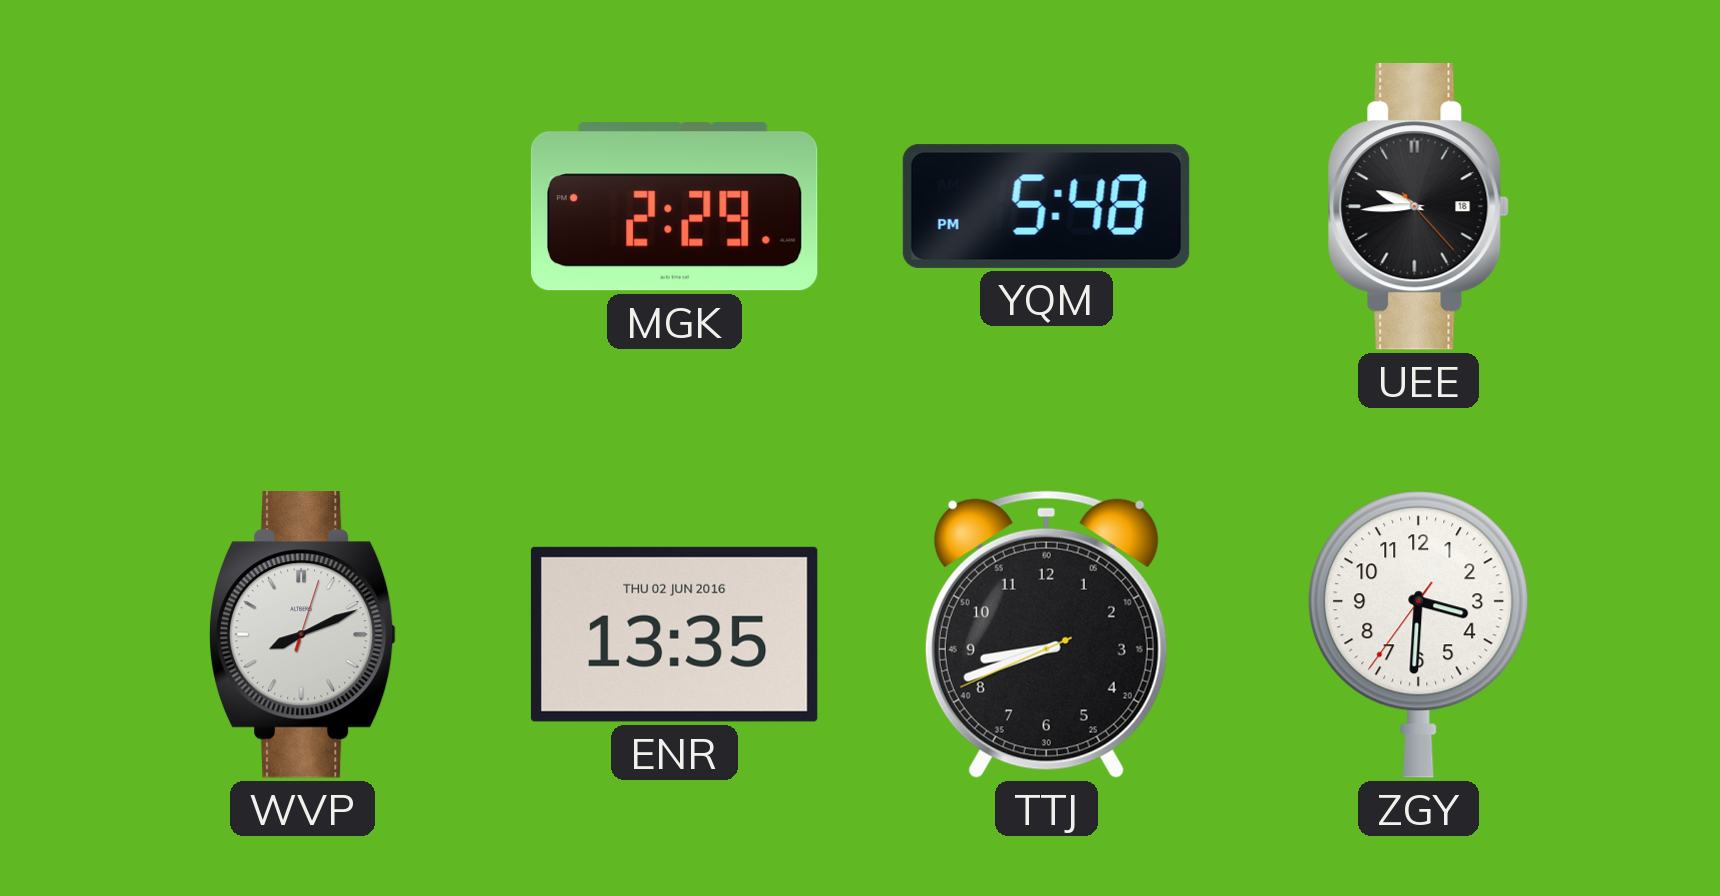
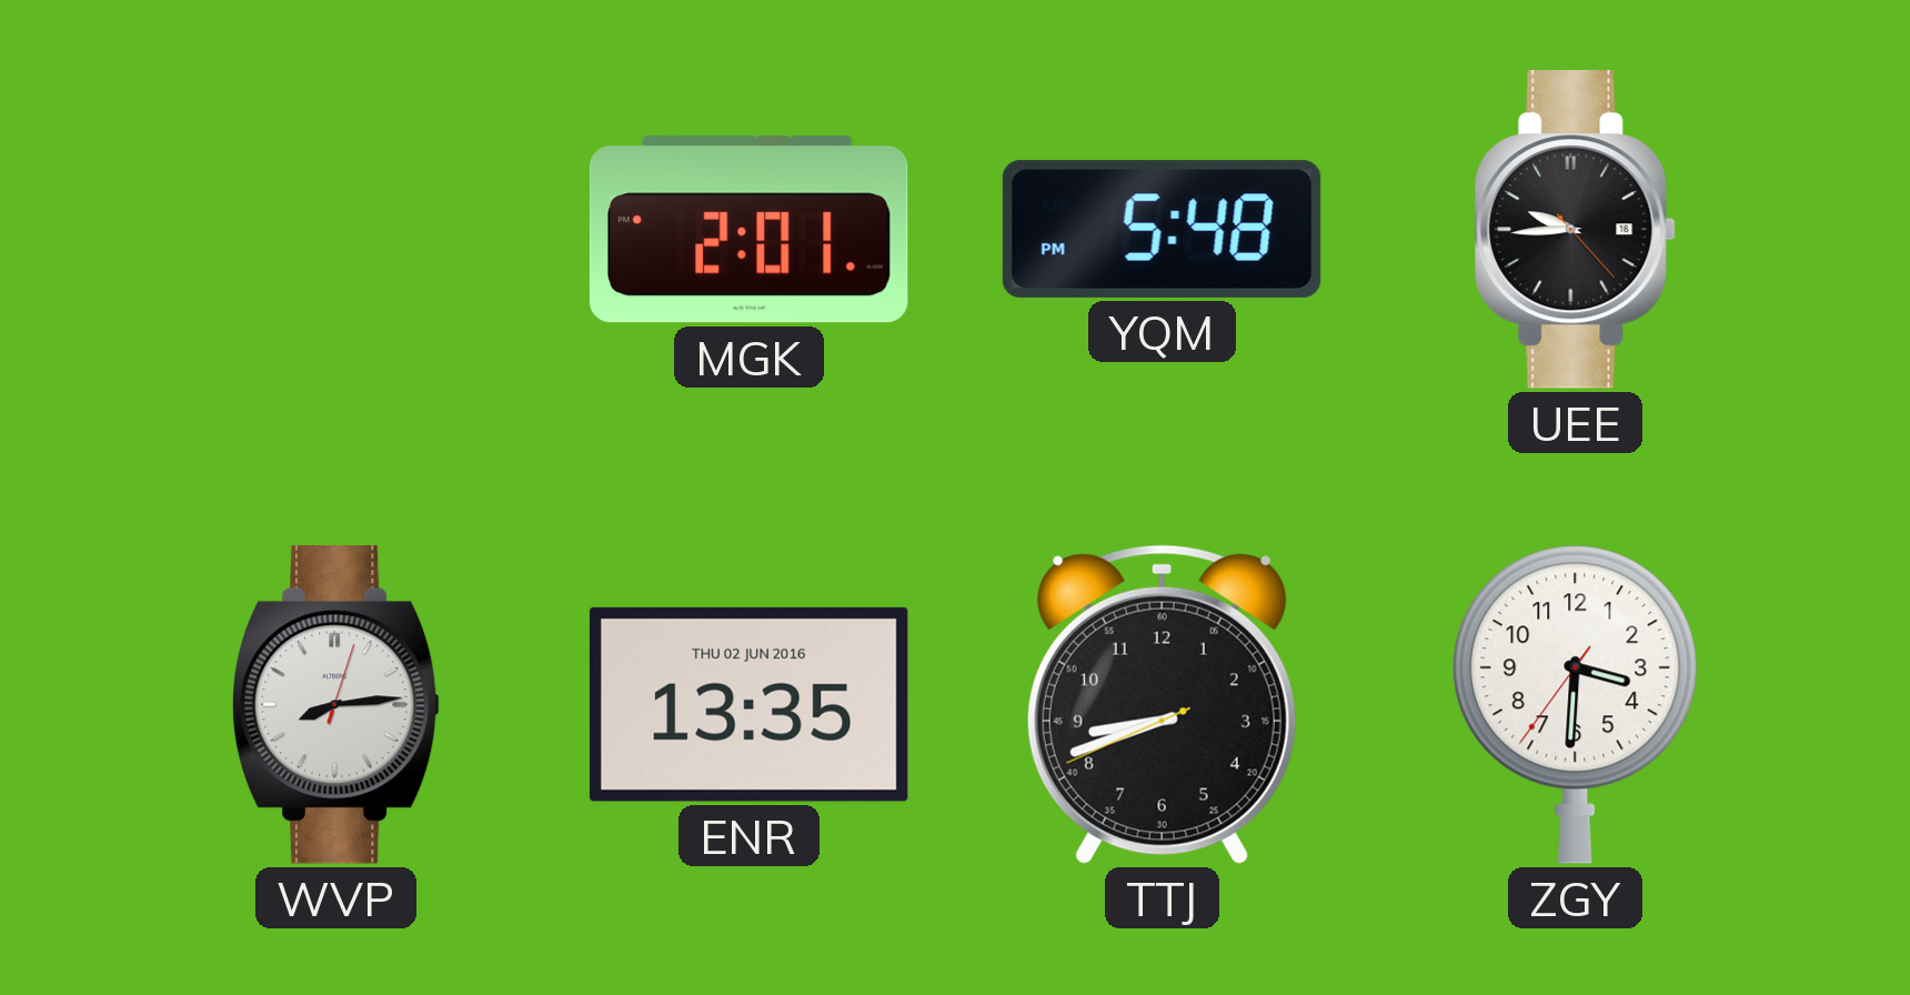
MGK: 2:29 -> 2:01 (748, 230)
WVP: 8:11 -> 8:14 (335, 705)
